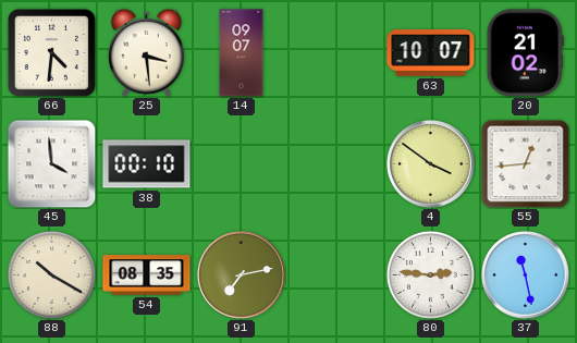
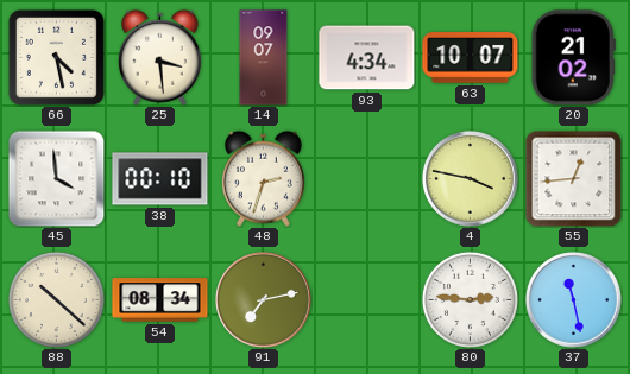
66: 4:31 -> 4:28 (56, 57)
93: none -> 4:34 (367, 58)
48: none -> 2:33 (263, 178)
4: 3:51 -> 3:47 (471, 179)
88: 10:20 -> 10:22 (56, 299)
54: 08:35 -> 08:34 (160, 300)
